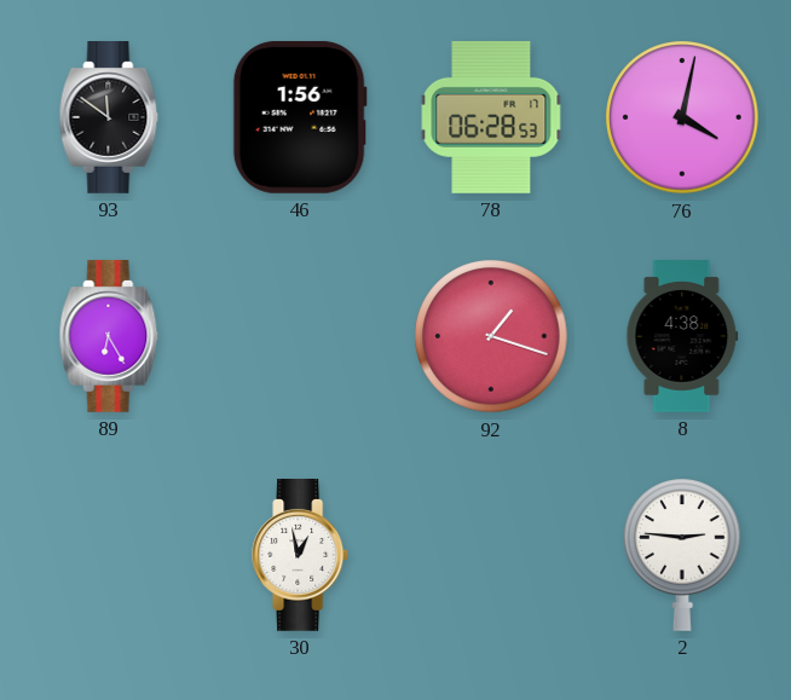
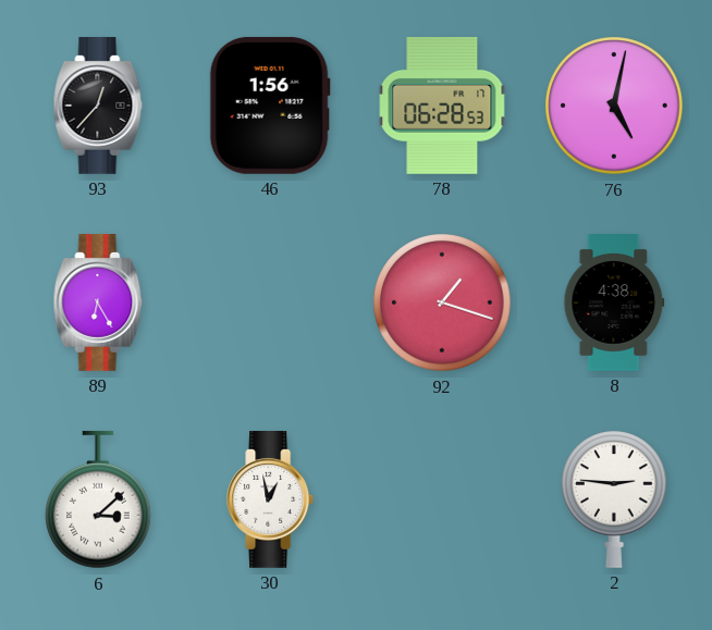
93: 11:51 -> 12:37 (98, 107)
76: 4:02 -> 5:02 (614, 106)
6: none -> 3:08 (99, 501)
